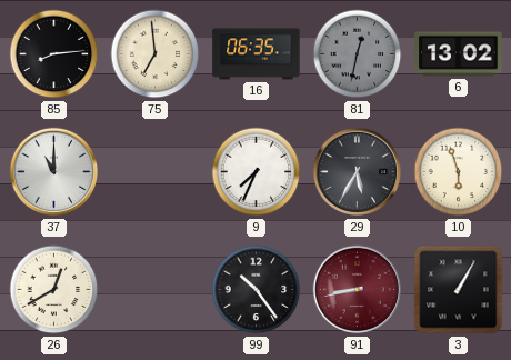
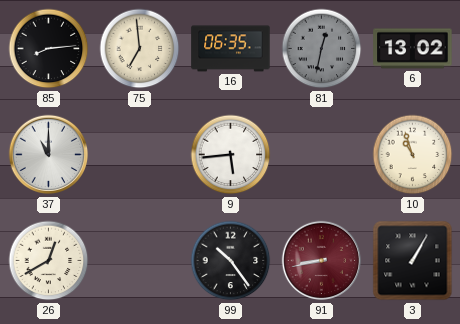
9: 7:34 -> 5:44 (231, 155)
29: 5:35 -> none (358, 172)
10: 5:57 -> 10:57 (413, 155)
